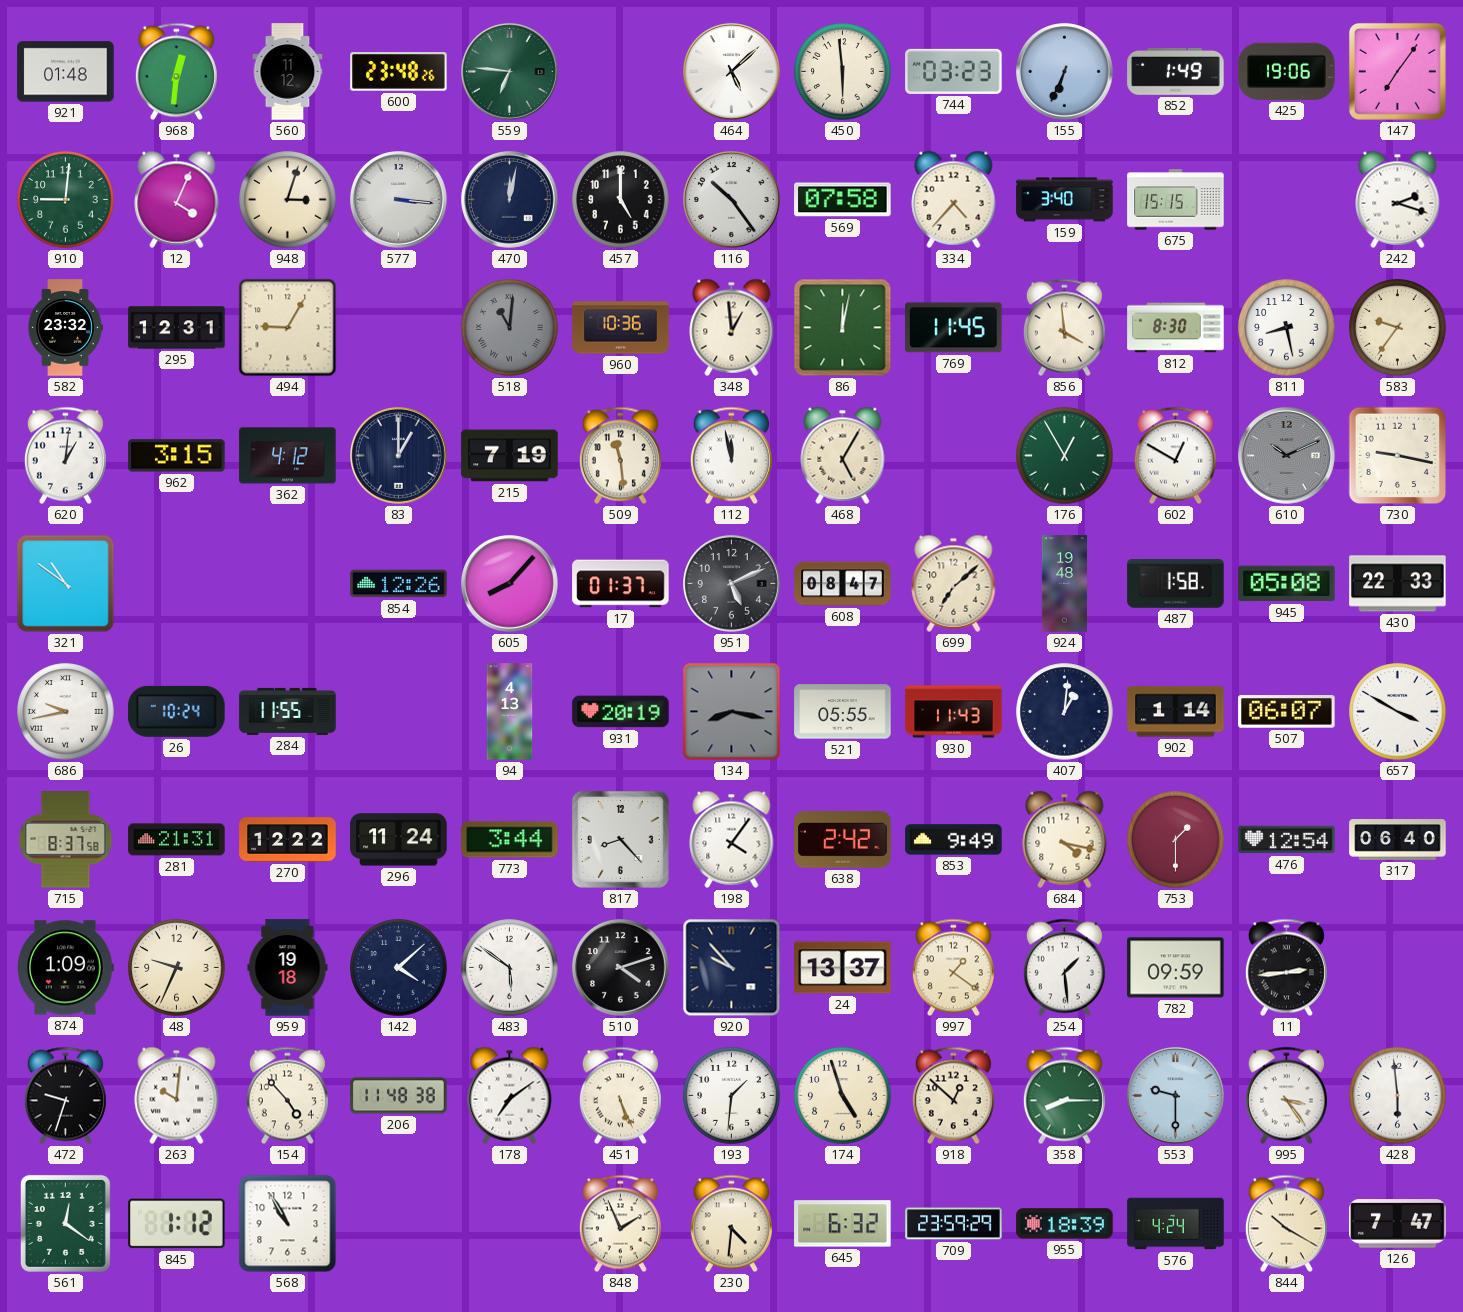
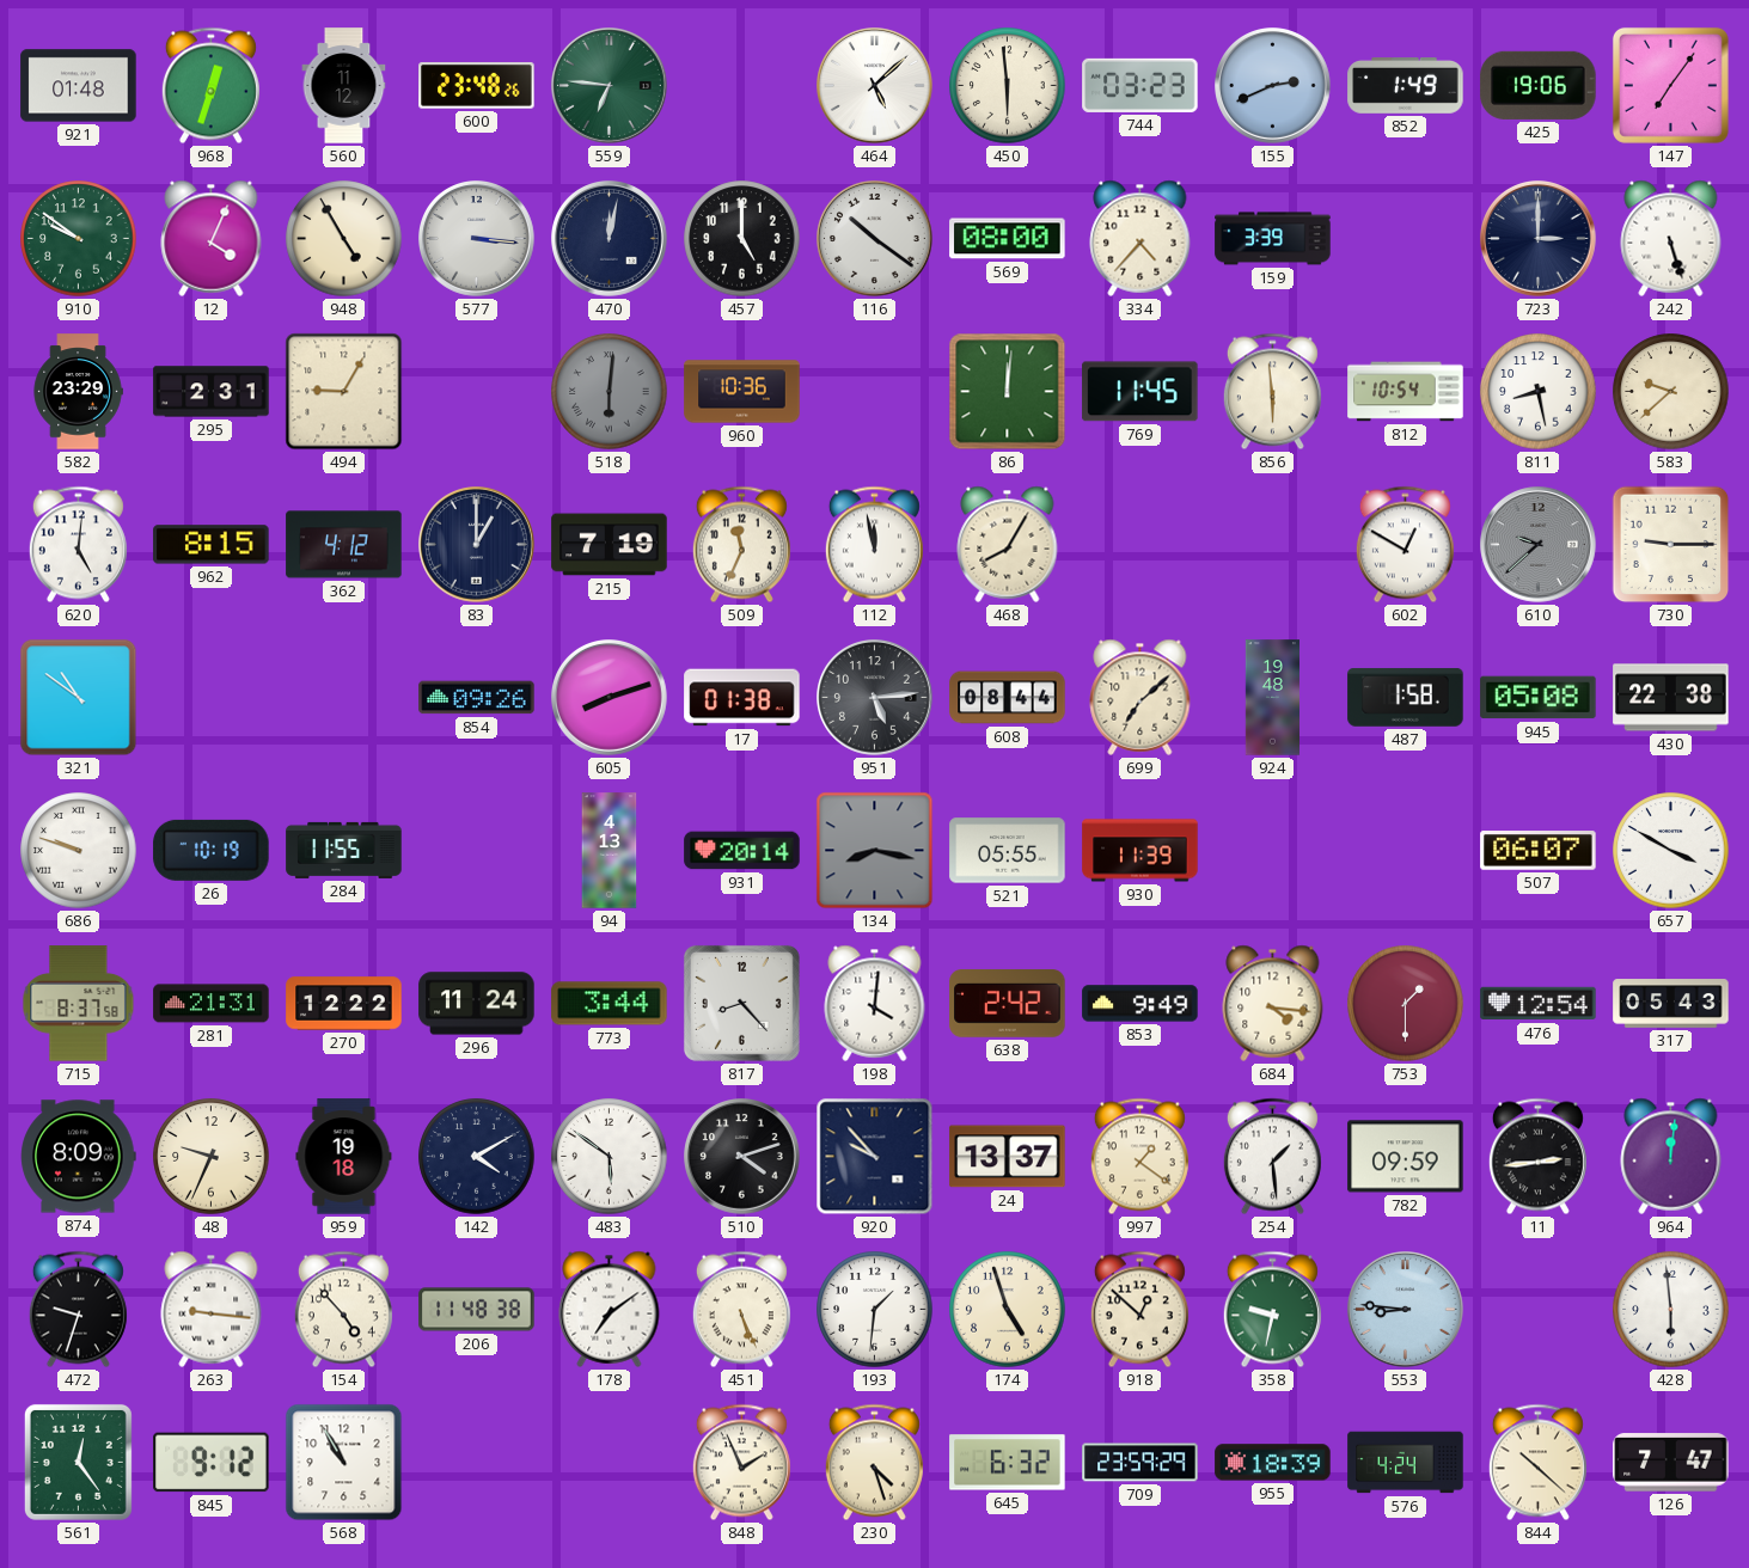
968: 12:31 -> 12:33 (210, 86)
155: 6:34 -> 2:41 (1273, 86)
910: 9:01 -> 9:51 (79, 239)
948: 3:03 -> 4:55 (344, 239)
116: 10:24 -> 10:21 (875, 239)
569: 07:58 -> 08:00 (1008, 239)
159: 3:40 -> 3:39 (1273, 239)
675: 15:15 -> none (1176, 200)
723: none -> 3:00 (1539, 239)
242: 2:18 -> 5:27 (1671, 238)
582: 23:32 -> 23:29 (78, 392)
295: 12:31 -> 2:31 (212, 392)
518: 11:01 -> 6:01 (610, 392)
348: 12:59 -> none (732, 327)
86: 12:02 -> 12:01 (1008, 392)
856: 3:59 -> 5:59 (1272, 392)
812: 8:30 -> 10:54 (1406, 392)
583: 9:36 -> 9:38 (1671, 392)
620: 1:01 -> 5:01 (78, 545)
962: 3:15 -> 8:15 (212, 545)
509: 11:29 -> 11:34 (741, 545)
468: 5:05 -> 8:05 (1008, 544)
176: 12:55 -> none (1065, 456)
610: 10:11 -> 9:38 (1539, 545)
730: 9:17 -> 9:15 (1671, 545)
854: 12:26 -> 09:26 (477, 698)
605: 8:07 -> 8:12 (610, 698)
17: 01:37 -> 01:38 (742, 698)
951: 5:11 -> 5:14 (875, 698)
608: 08:47 -> 08:44 (1008, 698)
430: 22:33 -> 22:38 (1671, 698)
686: 9:43 -> 9:48 (79, 851)
26: 10:24 -> 10:19 (212, 850)
931: 20:19 -> 20:14 (742, 851)
930: 11:43 -> 11:39 (1140, 851)
407: 1:01 -> none (1065, 712)
902: 1:14 -> none (1176, 712)
198: 4:06 -> 4:01 (875, 1003)
684: 4:17 -> 4:16 (1273, 1003)
317: 06:40 -> 05:43 (1671, 1004)
874: 1:09 -> 8:09 (79, 1157)
142: 4:08 -> 4:10 (477, 1157)
964: none -> 12:01 (1671, 1156)
263: 10:01 -> 9:16 (212, 1309)
358: 8:15 -> 9:32 (1272, 1310)
553: 9:30 -> 8:46 (1406, 1310)
995: 3:24 -> none (1286, 1096)
561: 12:21 -> 12:24 (78, 1462)
845: 1:12 -> 9:12 (212, 1463)
230: 4:31 -> 4:27 (874, 1463)
844: 10:20 -> 10:22 (1537, 1463)
